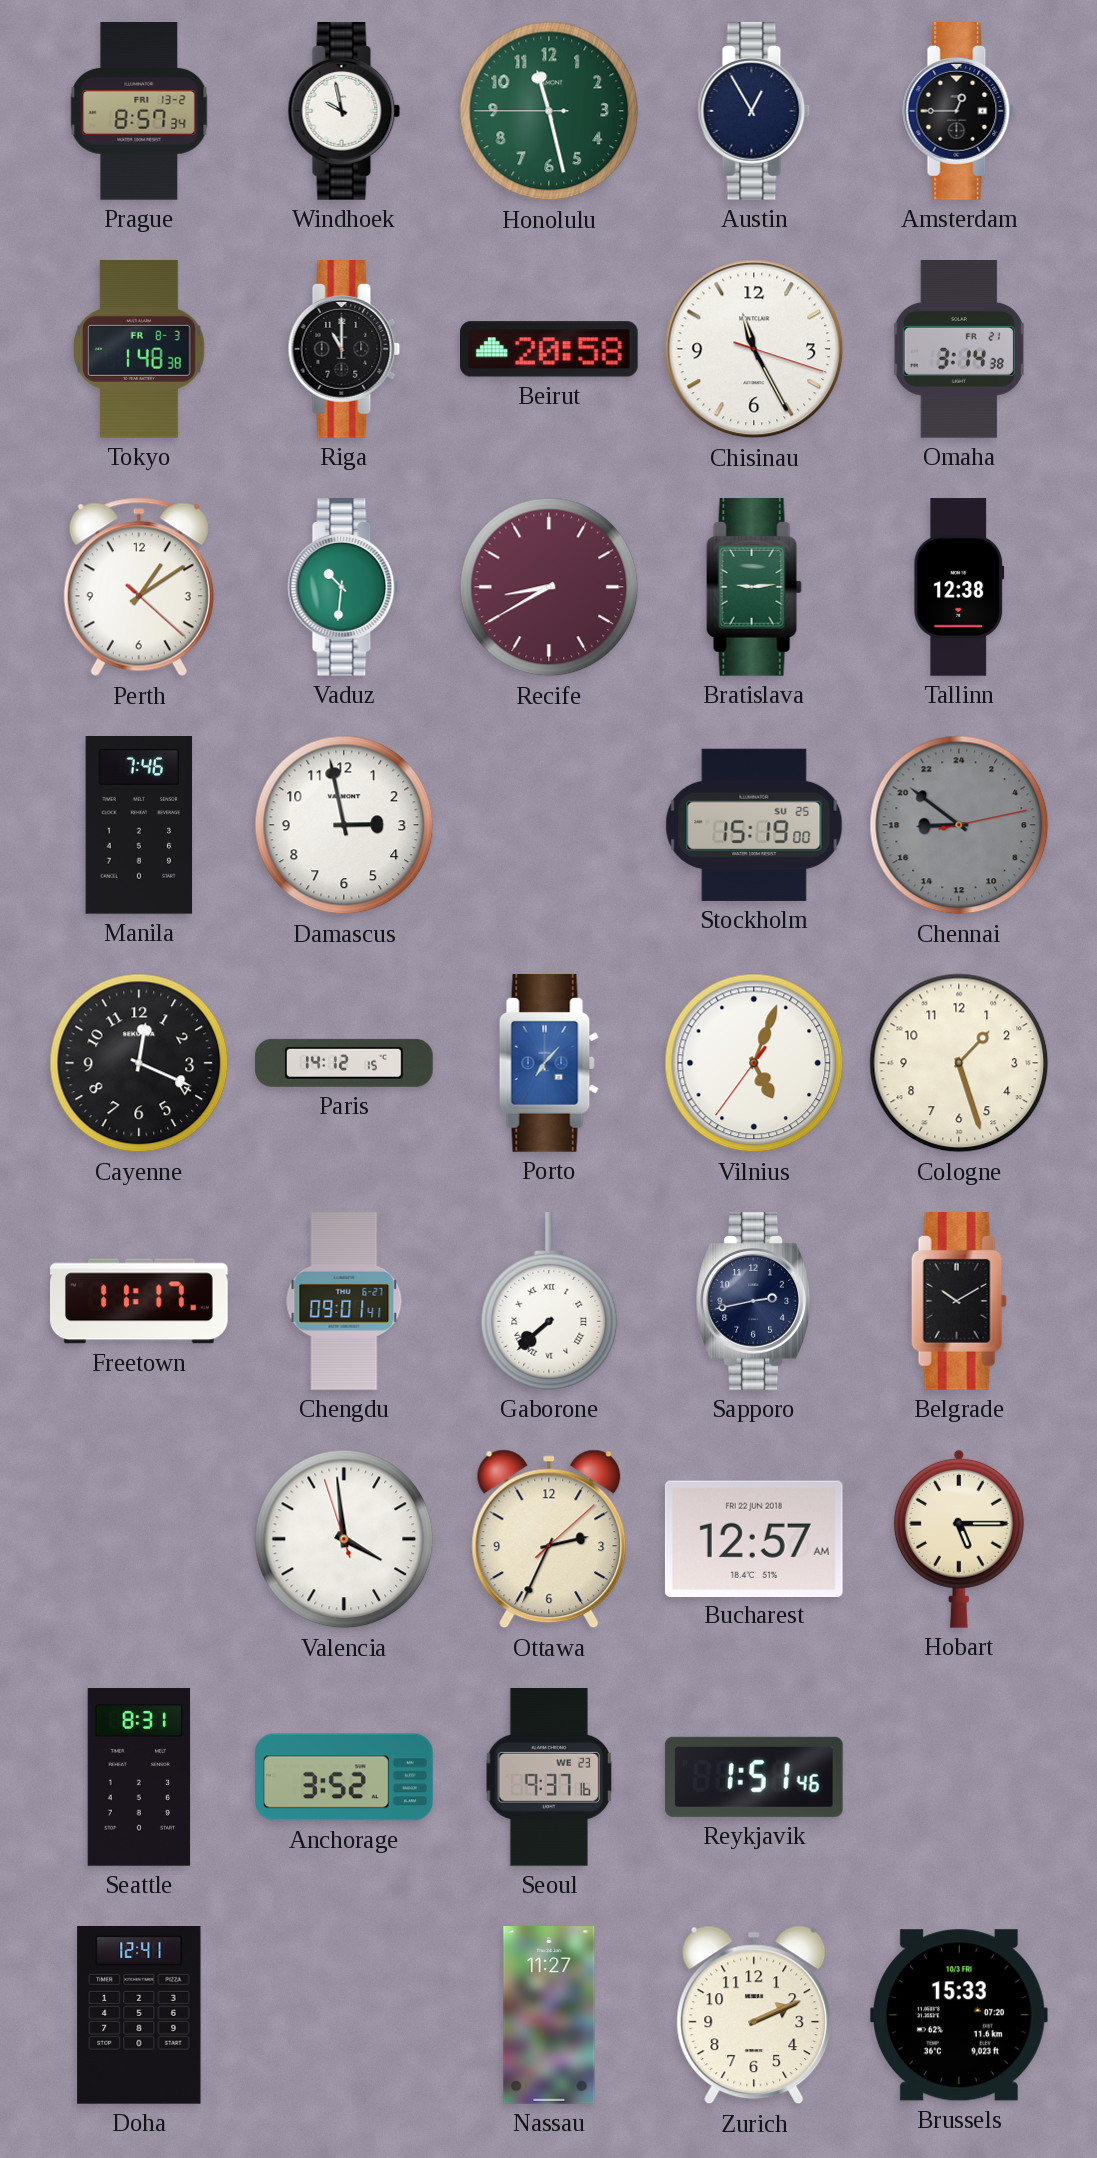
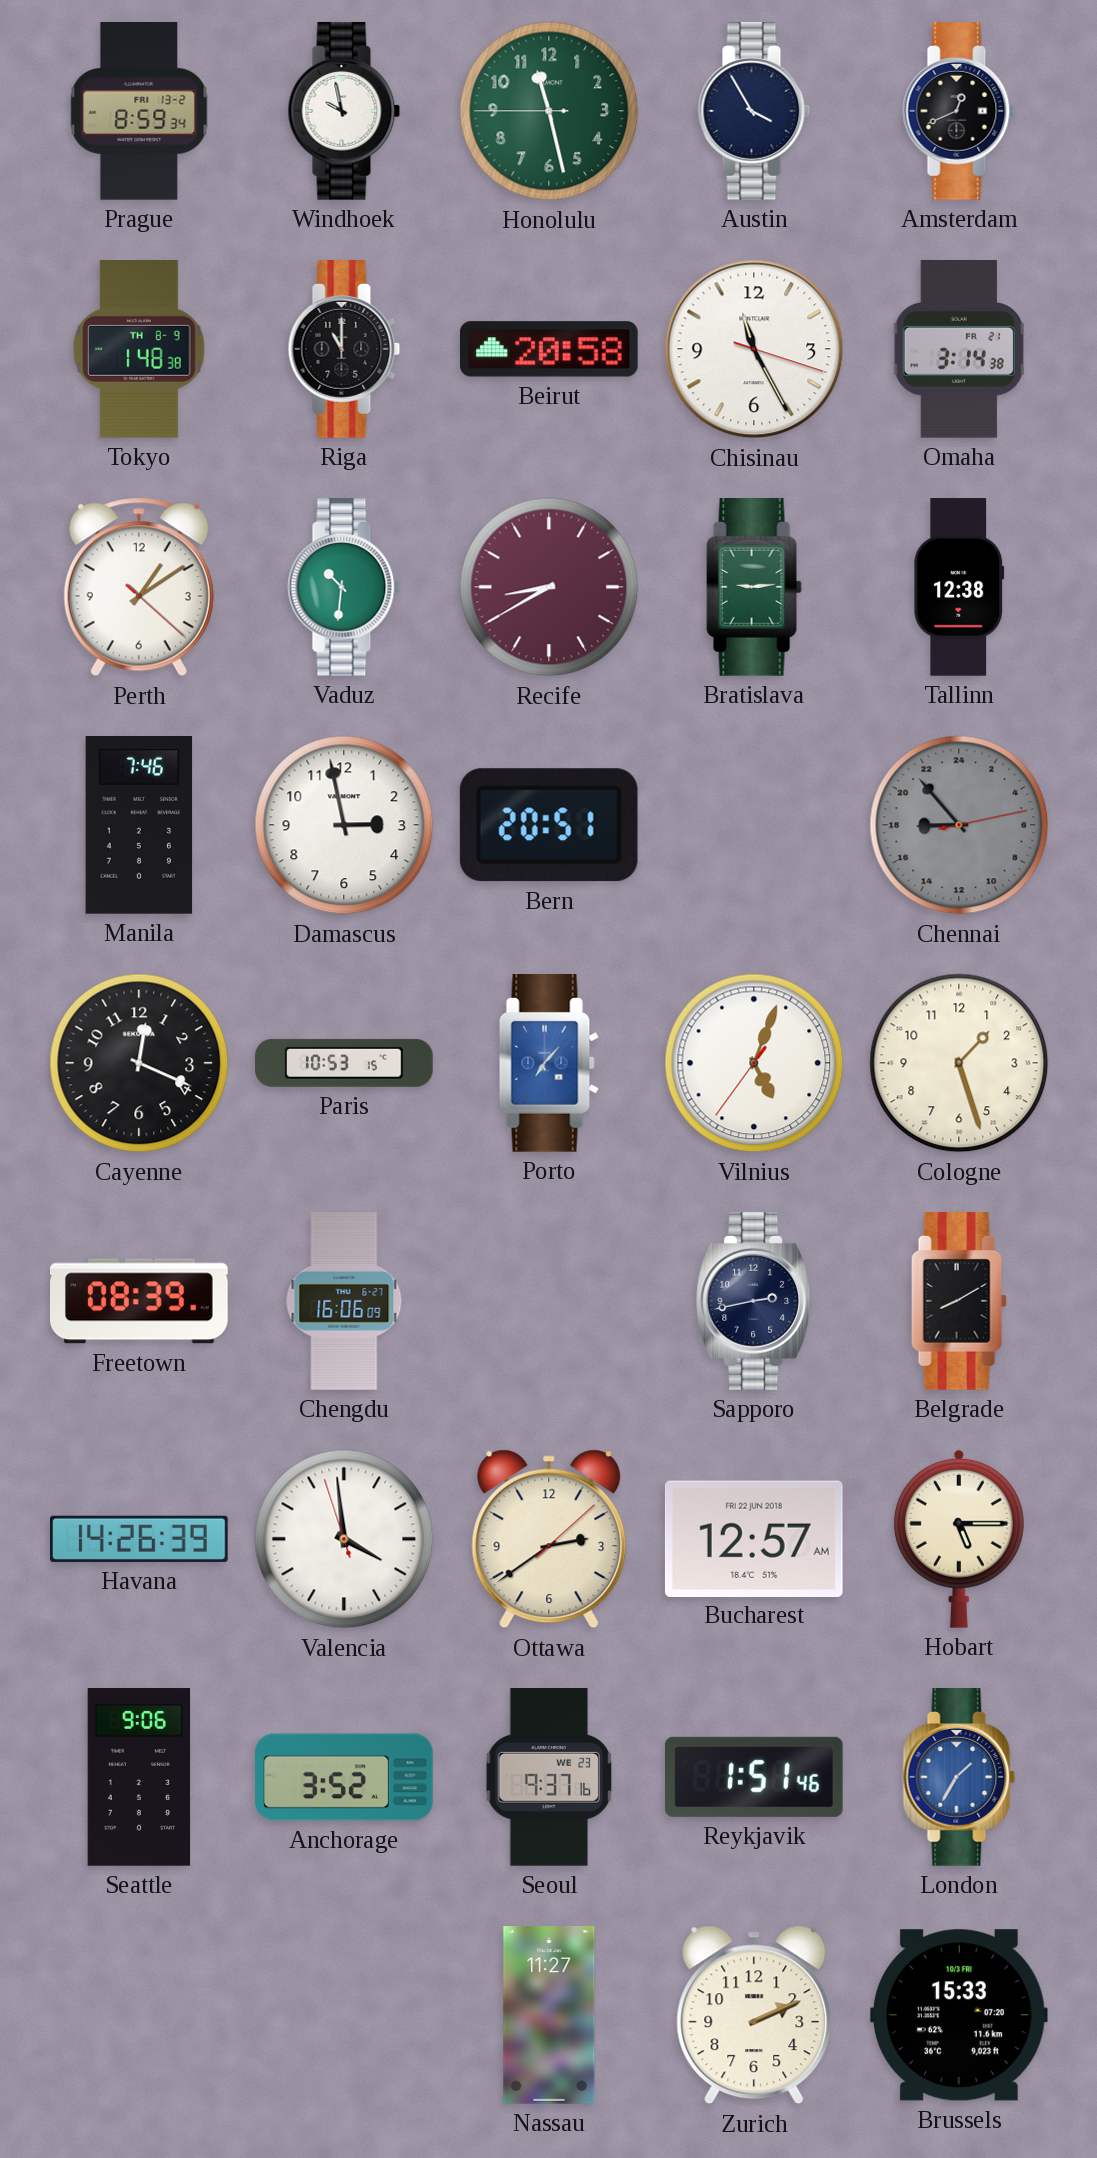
Prague: 8:57 -> 8:59 (139, 112)
Austin: 12:55 -> 3:55 (754, 112)
Amsterdam: 12:45 -> 12:41 (959, 112)
Tokyo date: FR 8-3 -> TH 8-9 (139, 350)
Bern: none -> 20:51 (549, 825)
Stockholm: 15:19 -> none (754, 825)
Chennai: 17:51 -> 17:53 (959, 825)
Paris: 14:12 -> 10:53 (344, 1063)
Freetown: 11:17 -> 08:39 (140, 1301)
Chengdu: 09:01 -> 16:06 (344, 1301)
Gaborone: 7:38 -> none (549, 1302)
Belgrade: 10:10 -> 8:10 (959, 1302)
Havana: none -> 14:26 (140, 1539)
Ottawa: 2:34 -> 2:39 (549, 1539)
Seattle: 8:31 -> 9:06 (139, 1777)
London: none -> 1:35 (959, 1778)
Doha: 12:41 -> none (139, 2016)
